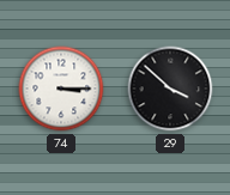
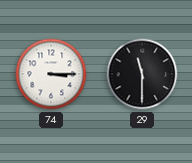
29: 3:52 -> 11:30 (142, 74)
